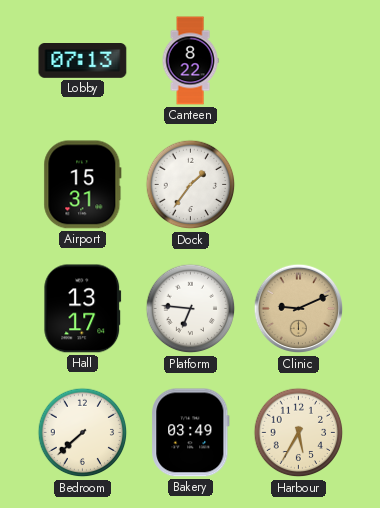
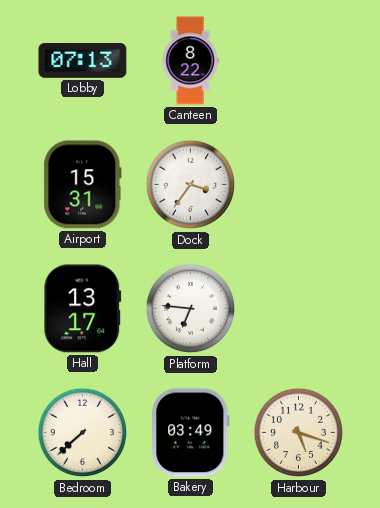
Dock: 1:36 -> 3:36 (191, 185)
Clinic: 9:11 -> none (299, 309)
Harbour: 5:35 -> 5:18 (299, 433)
